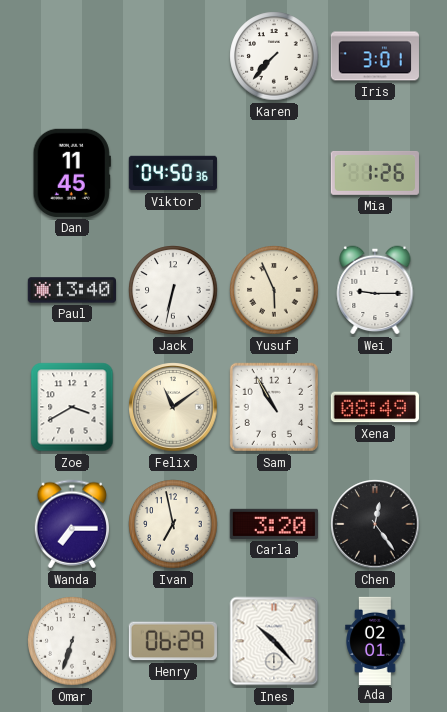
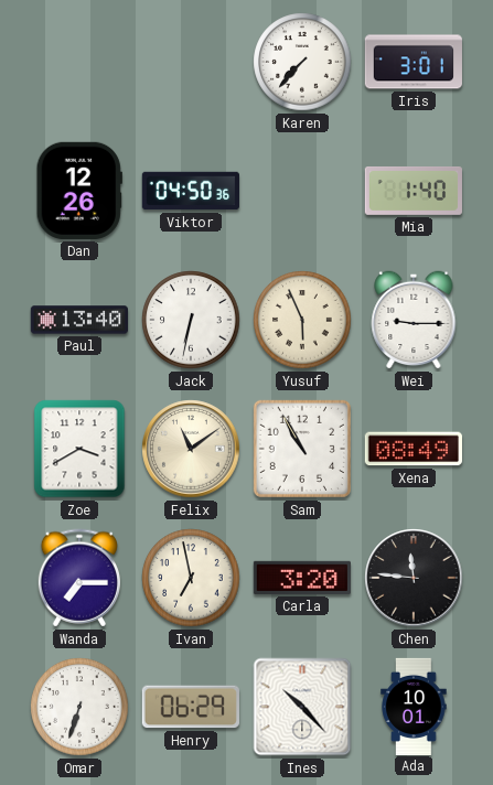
Dan: 11:45 -> 12:26 (79, 191)
Mia: 1:26 -> 1:40 (414, 191)
Chen: 12:24 -> 11:46 (414, 578)
Ada: 02:01 -> 10:01 (414, 706)
